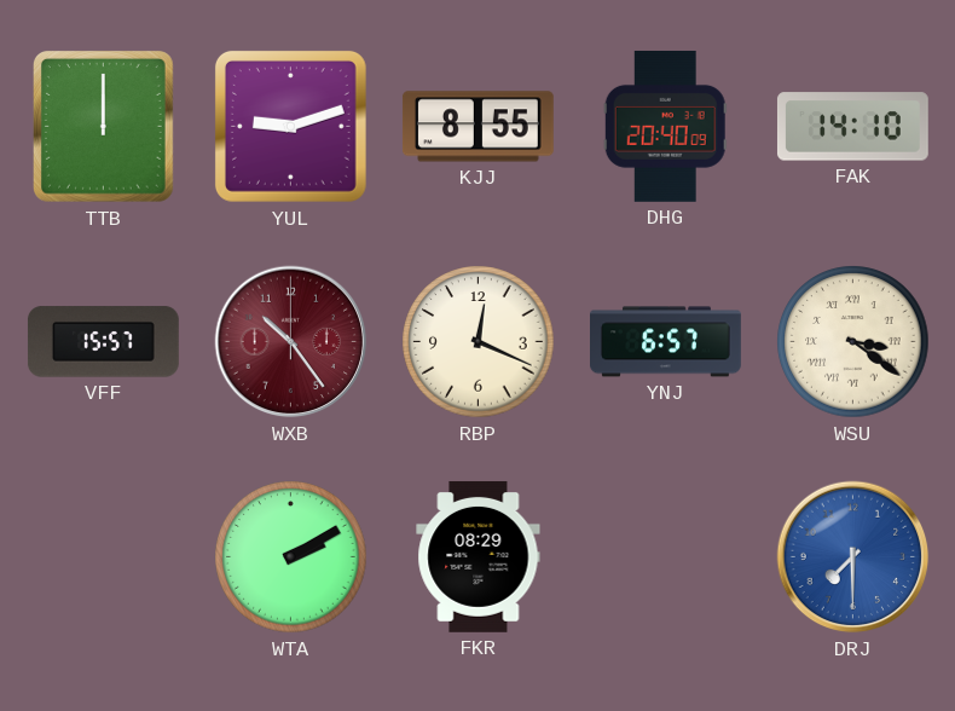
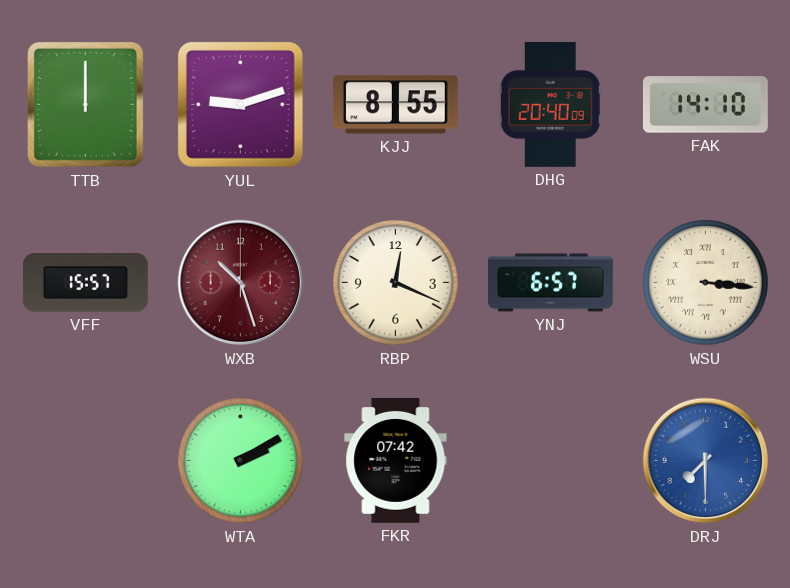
WXB: 10:24 -> 10:27 (241, 283)
WSU: 3:21 -> 3:16 (706, 283)
FKR: 08:29 -> 07:42 (396, 460)
